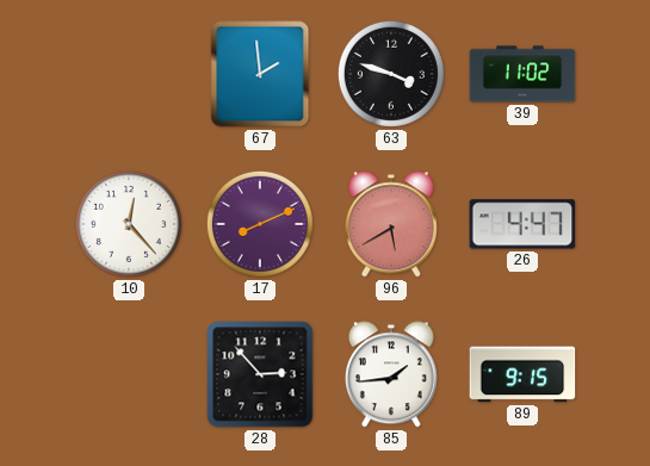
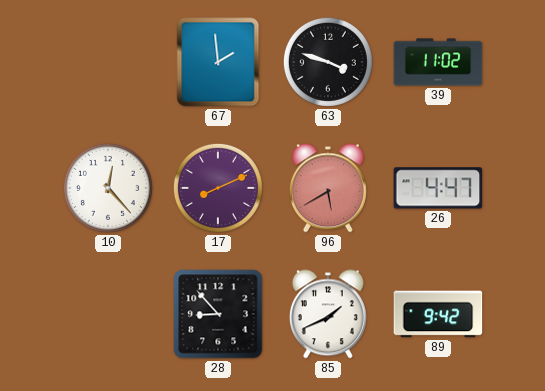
28: 2:53 -> 8:53 (218, 314)
85: 1:44 -> 1:41 (328, 314)
89: 9:15 -> 9:42 (438, 314)
